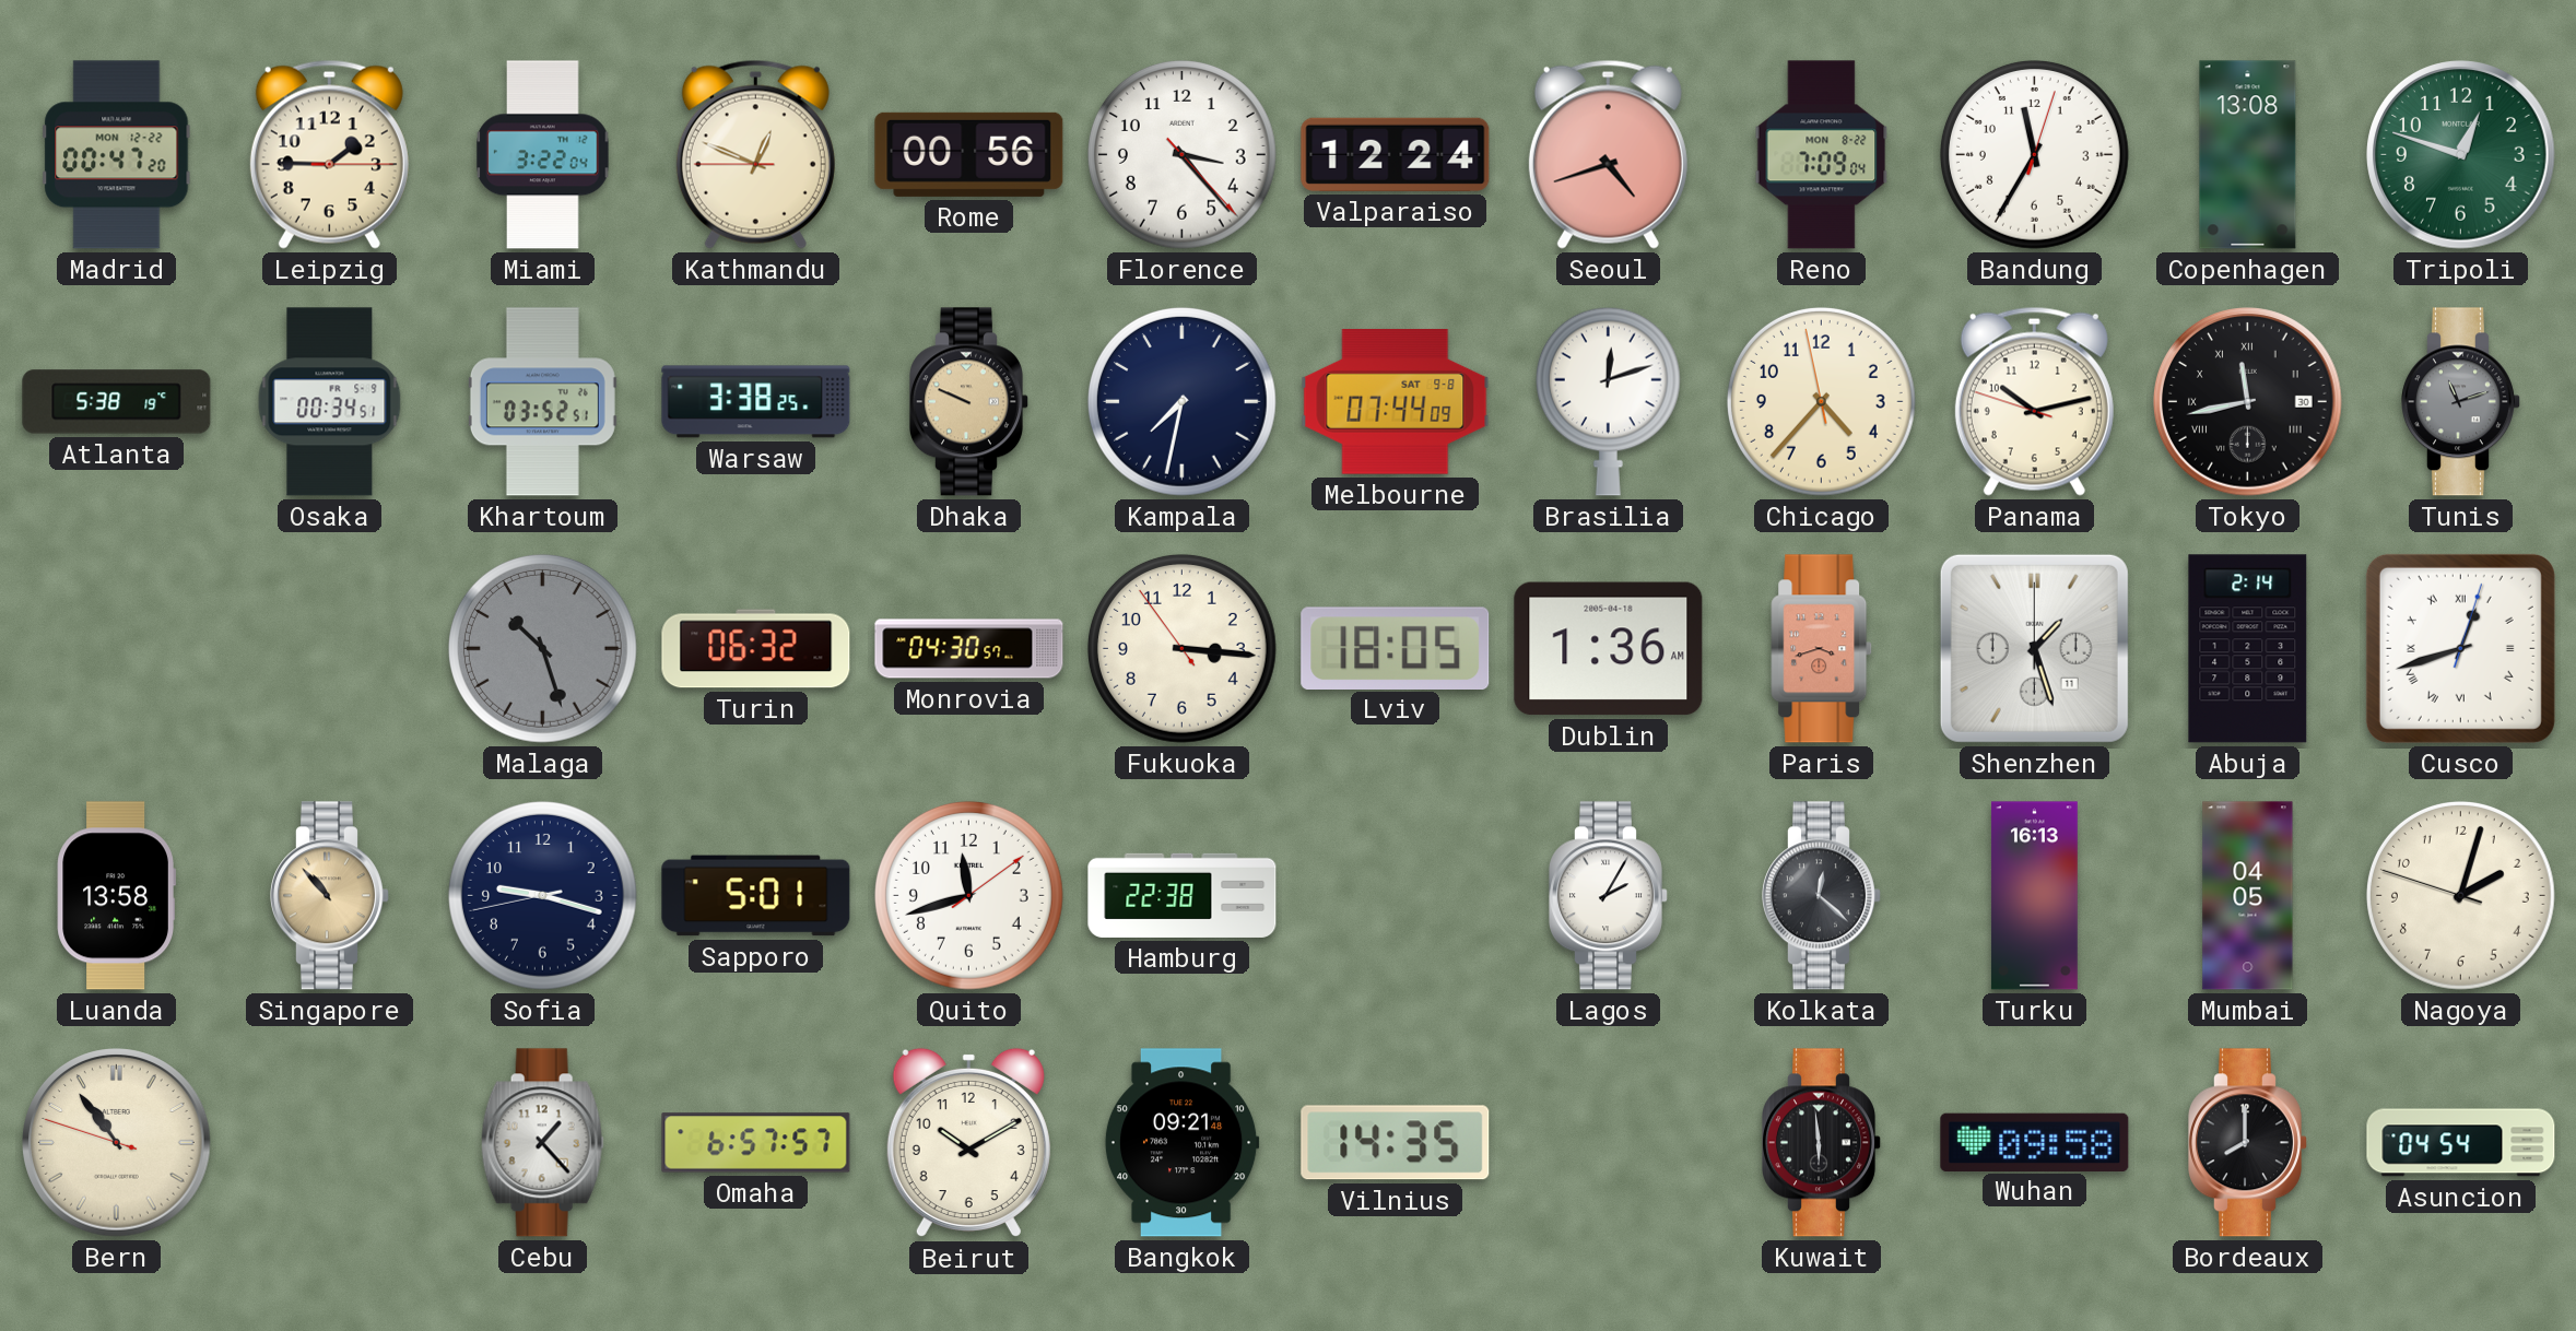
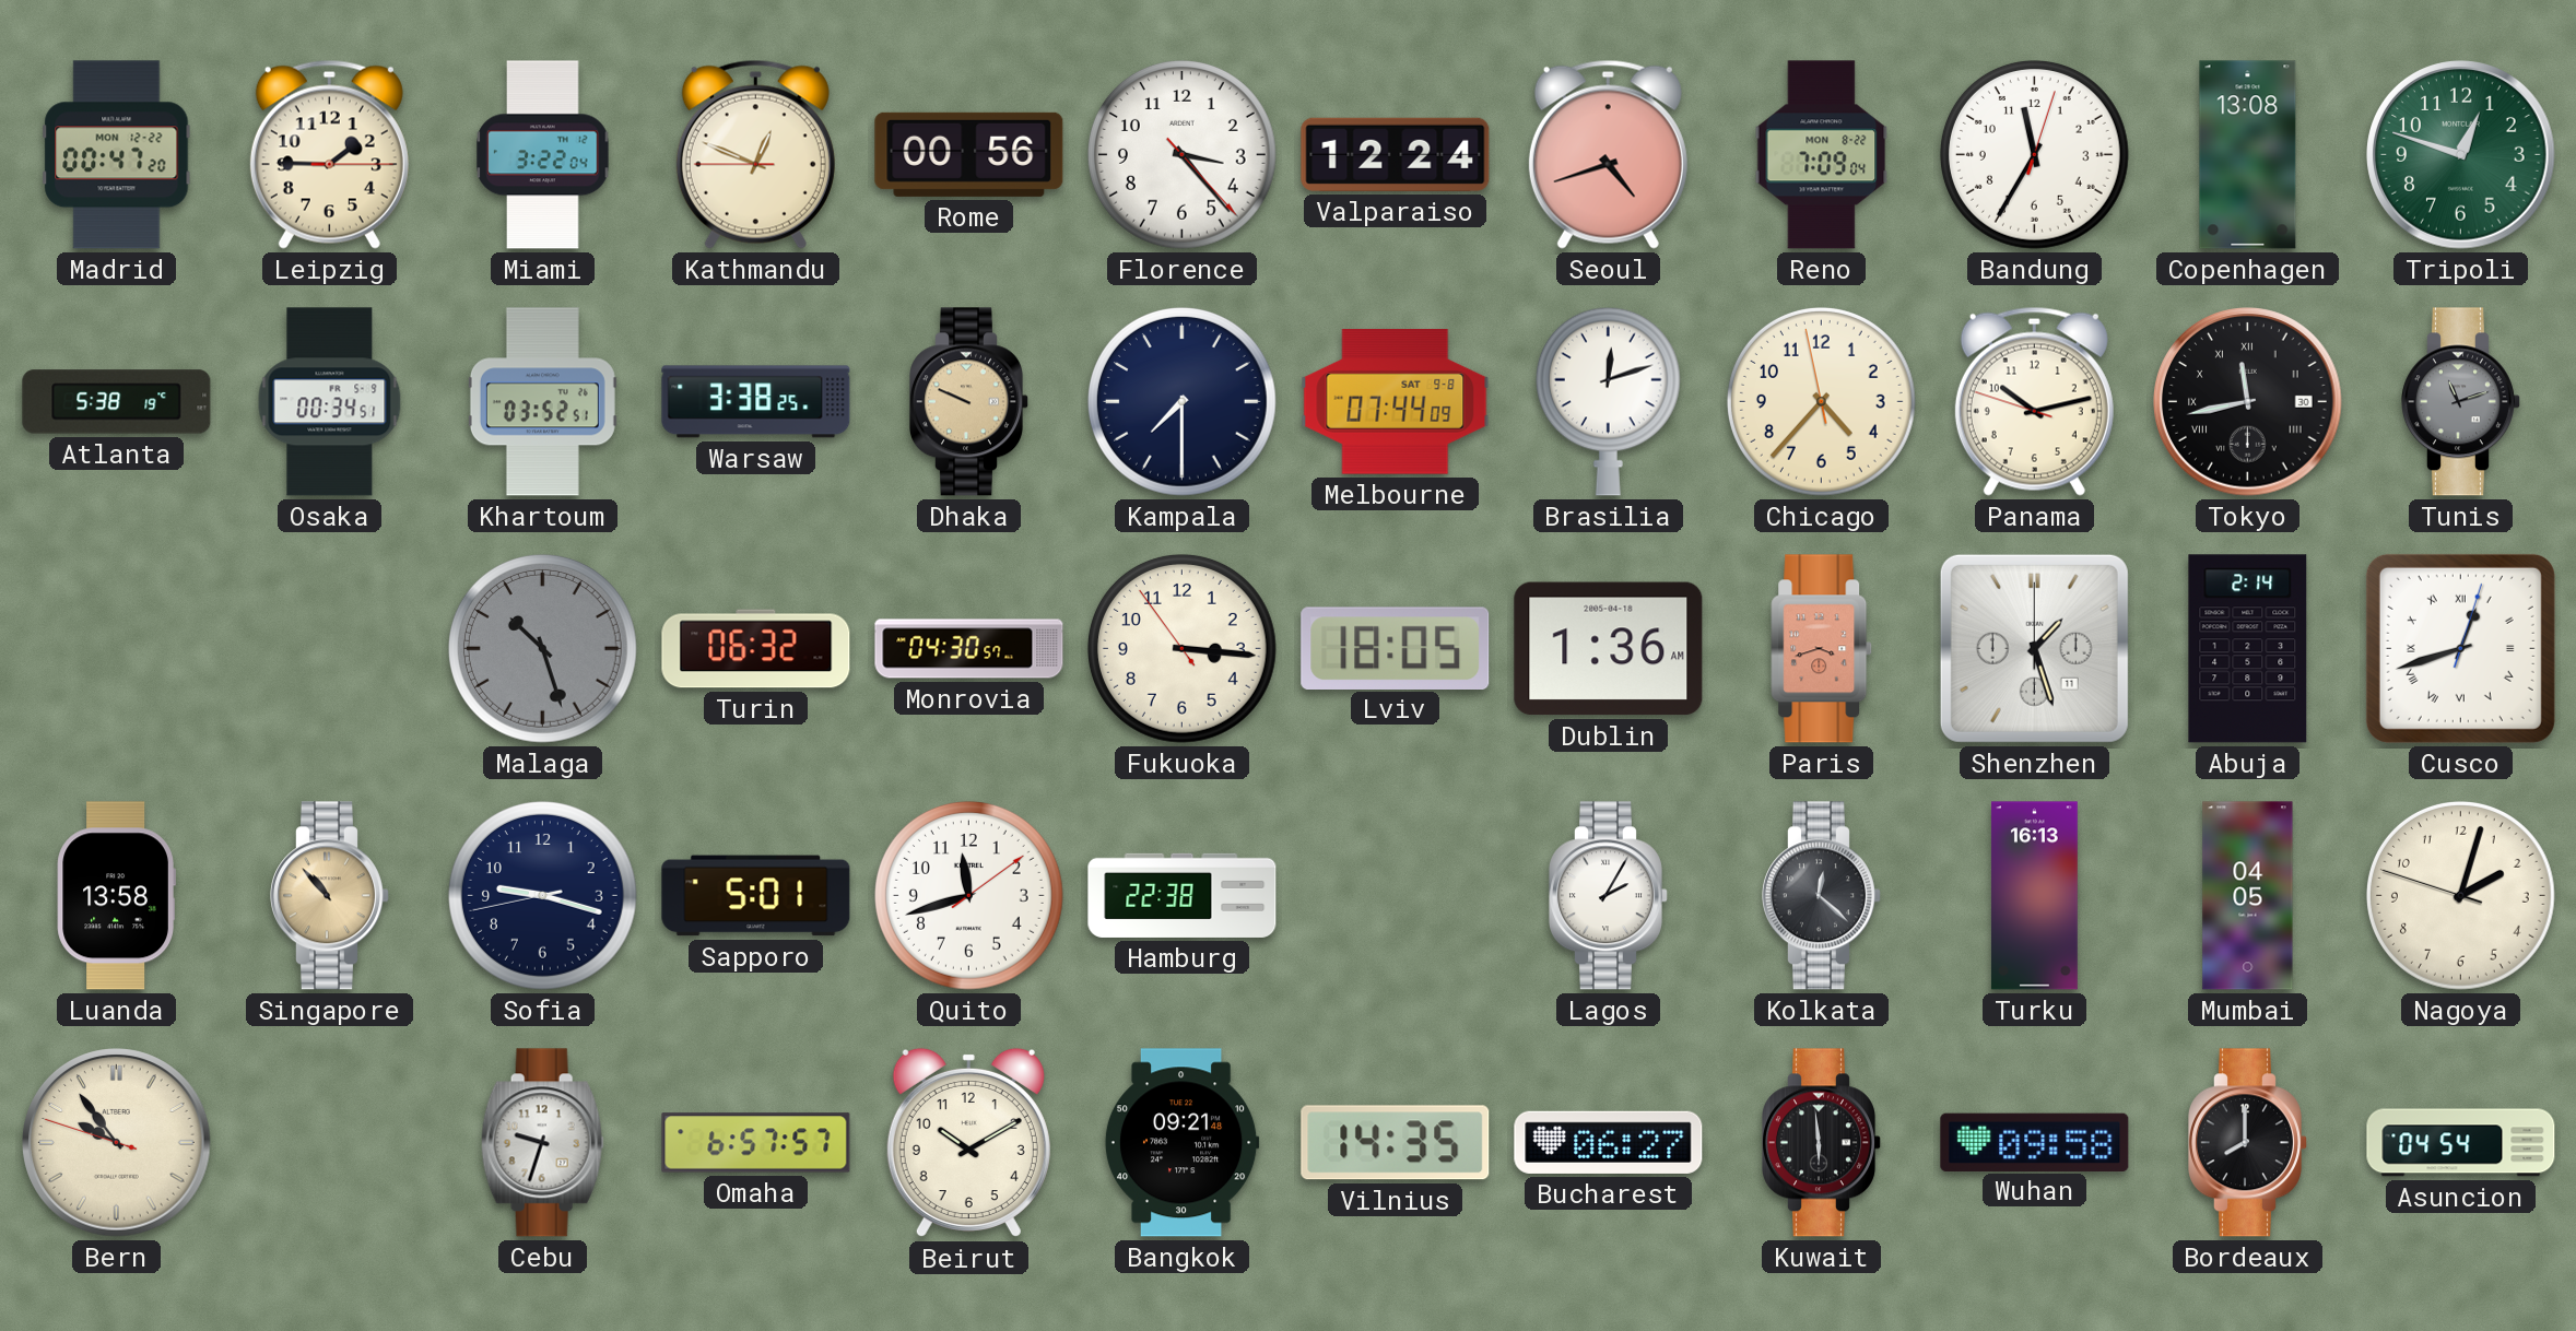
Kampala: 7:32 -> 7:30 (1181, 401)
Bern: 10:53 -> 9:53 (117, 1143)
Cebu: 1:23 -> 9:33 (542, 1143)
Bucharest: none -> 06:27 (1609, 1142)
